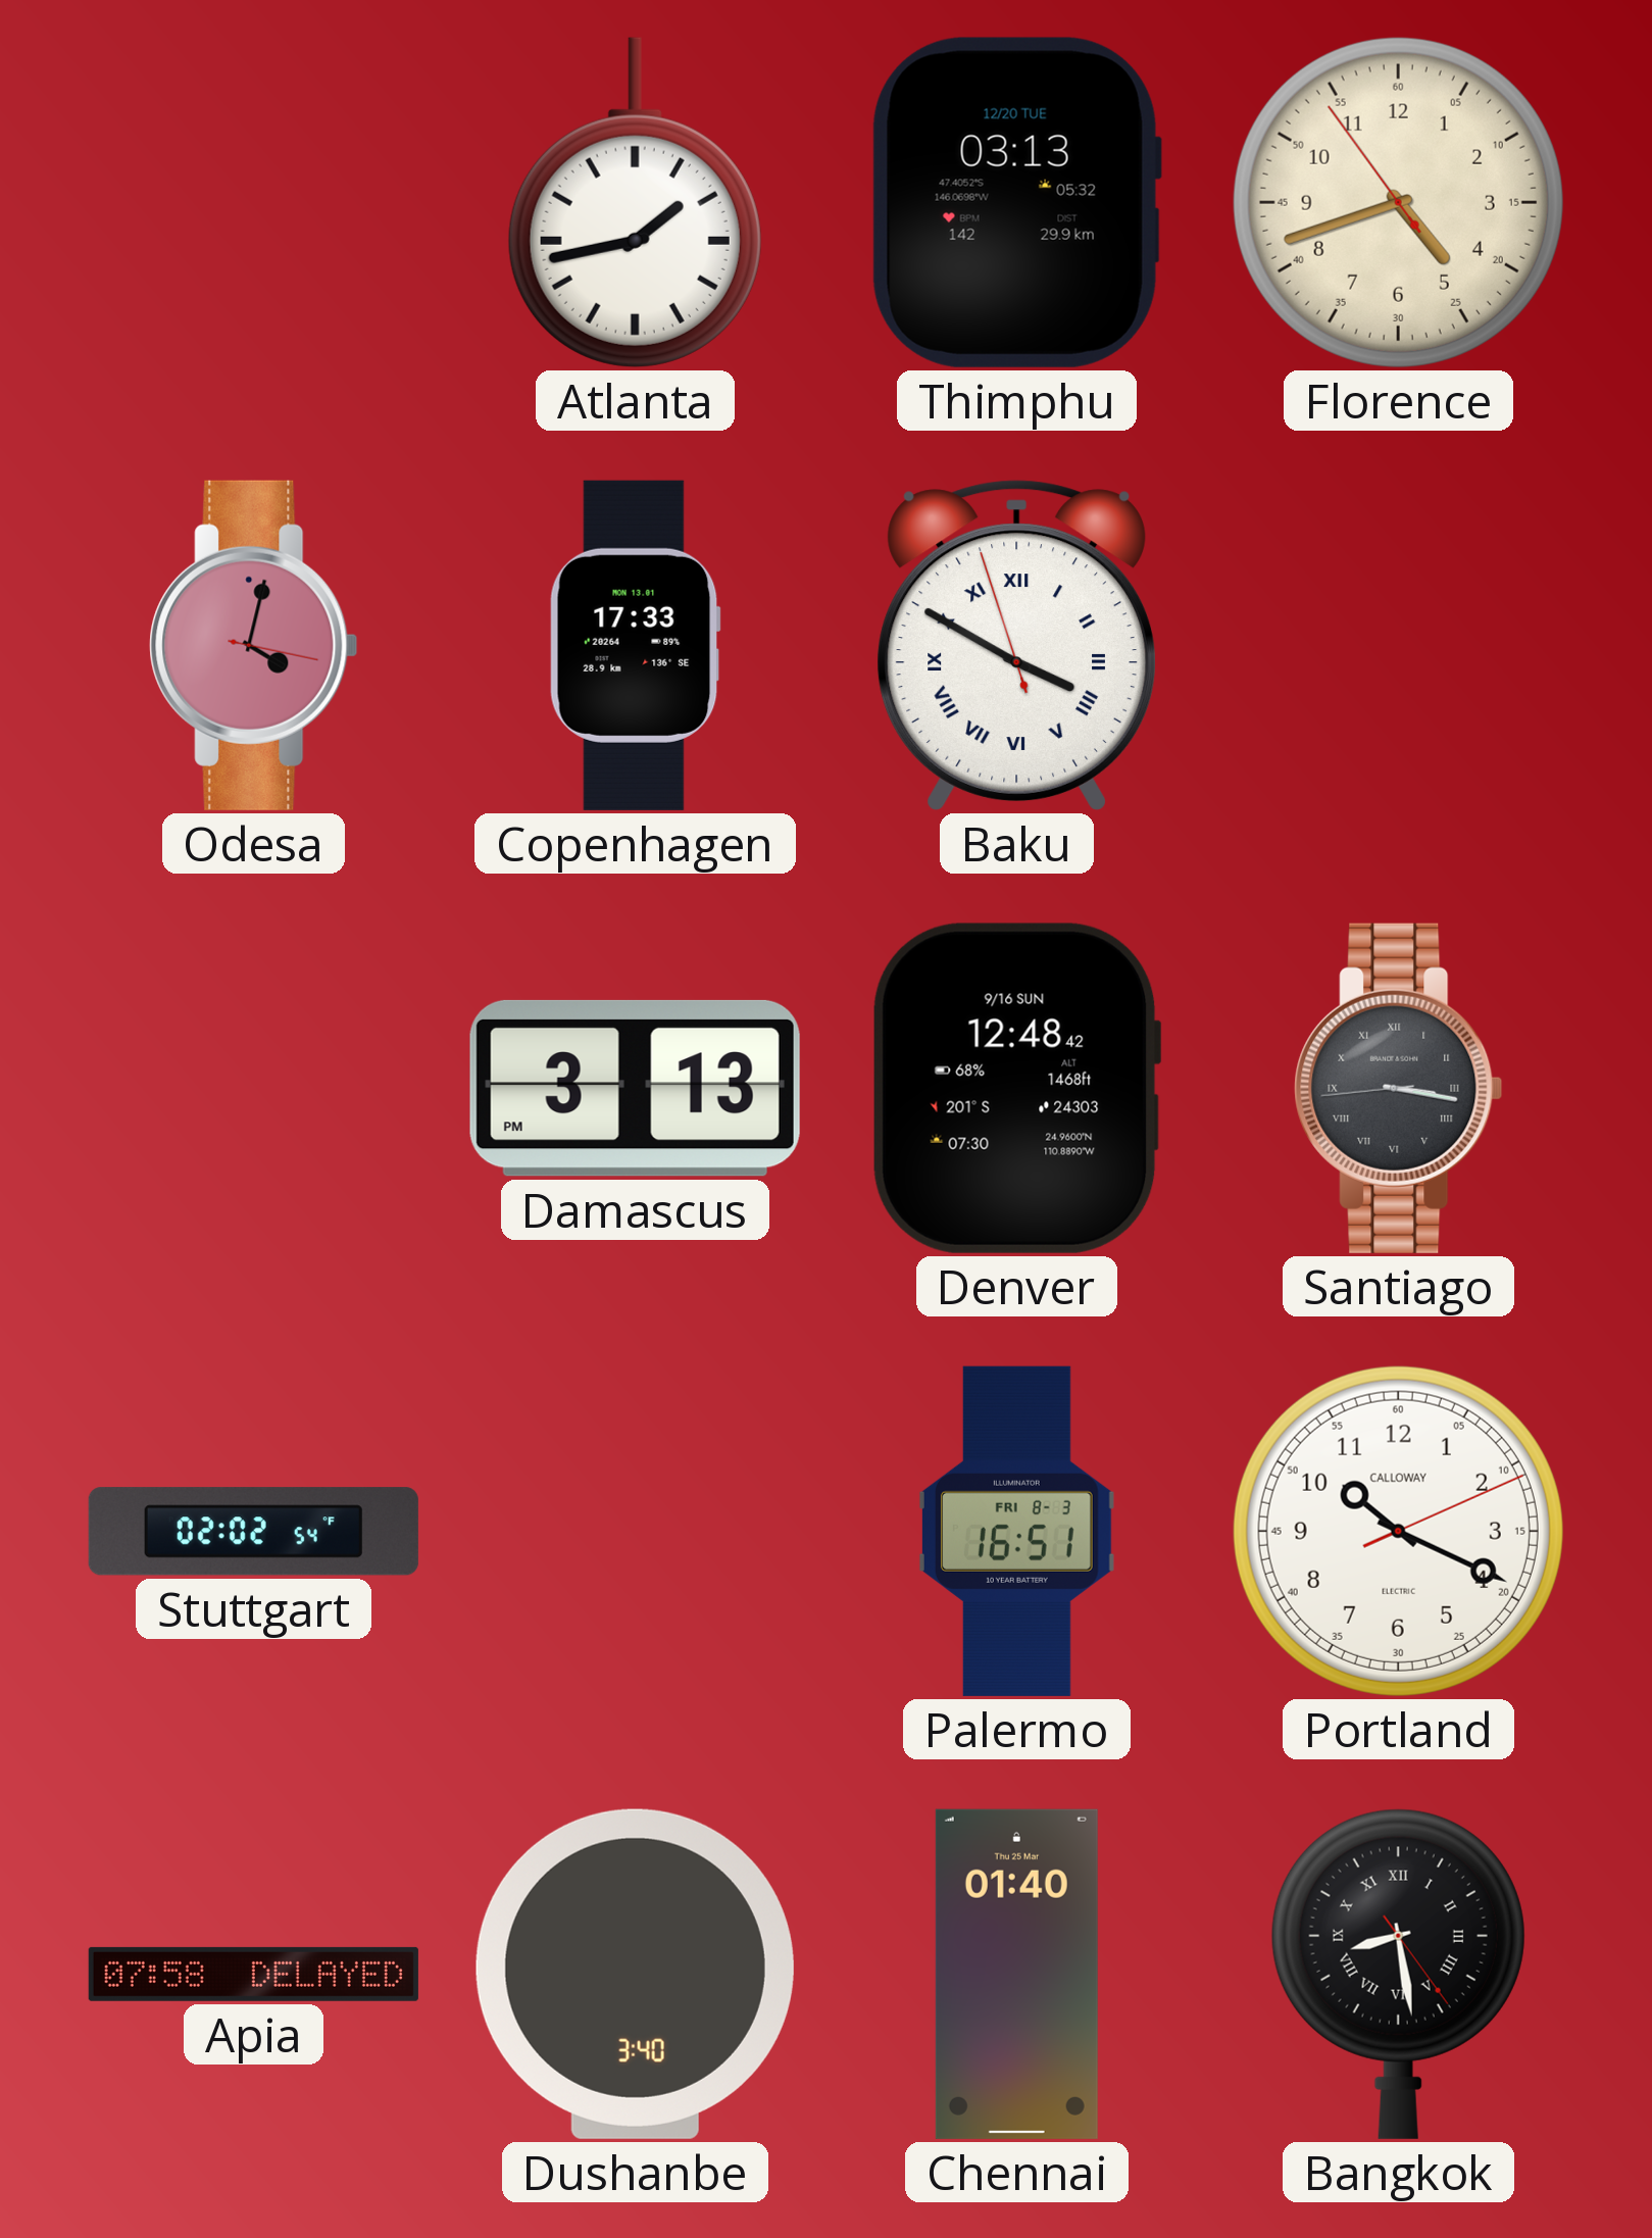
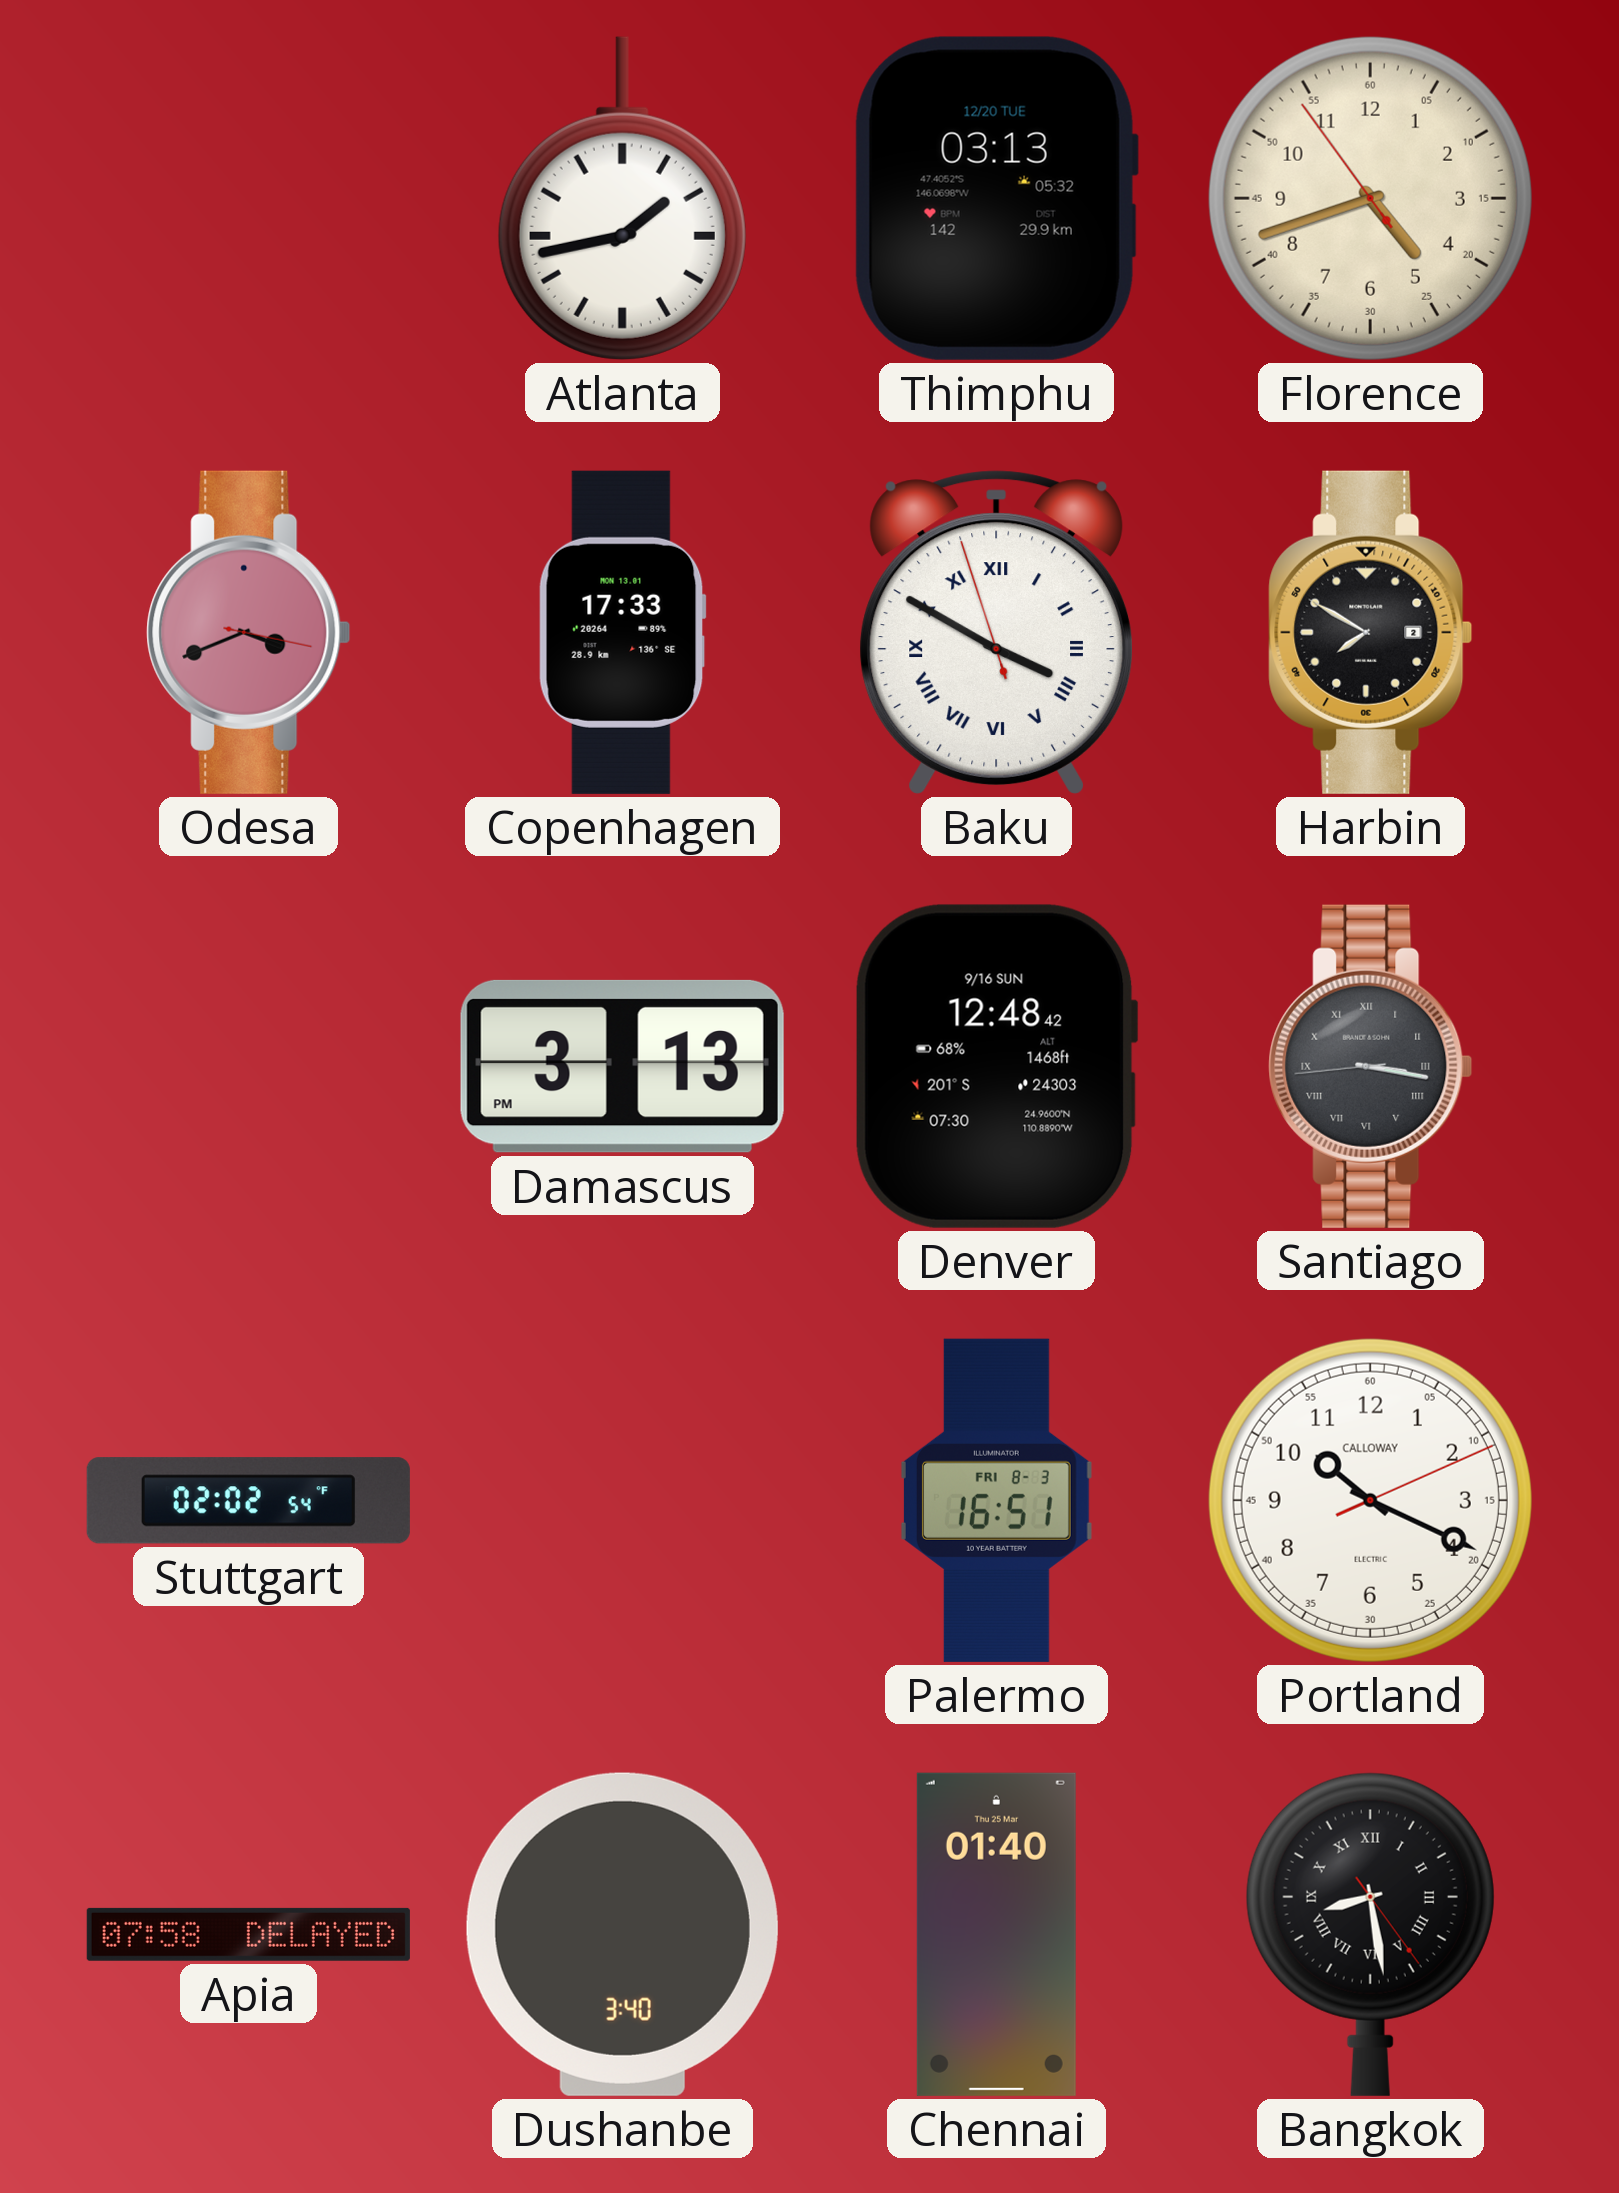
Odesa: 4:02 -> 3:41 (249, 632)
Harbin: none -> 7:50 (1371, 632)
